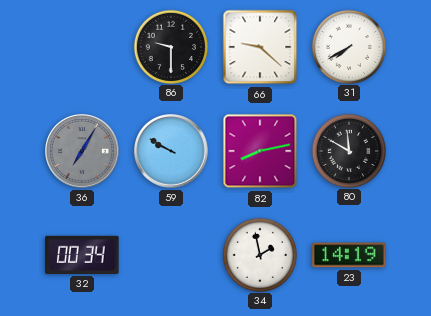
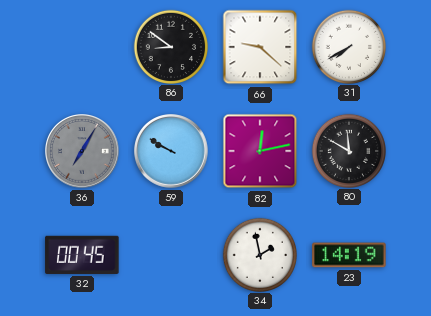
86: 9:30 -> 8:51 (170, 46)
82: 8:13 -> 12:13 (260, 151)
32: 00:34 -> 00:45 (82, 255)
